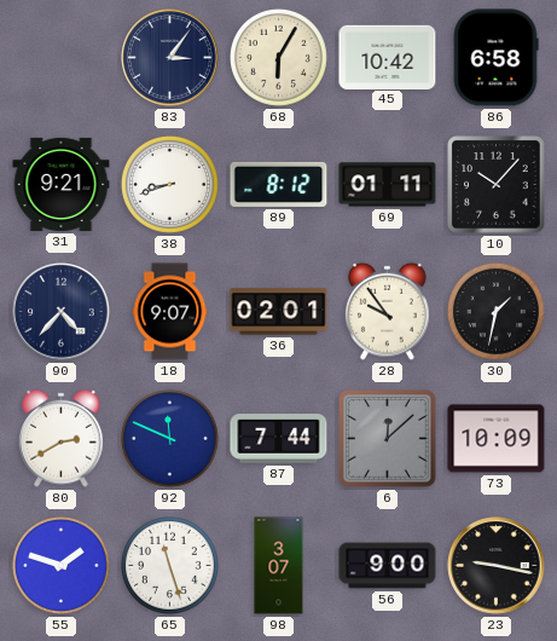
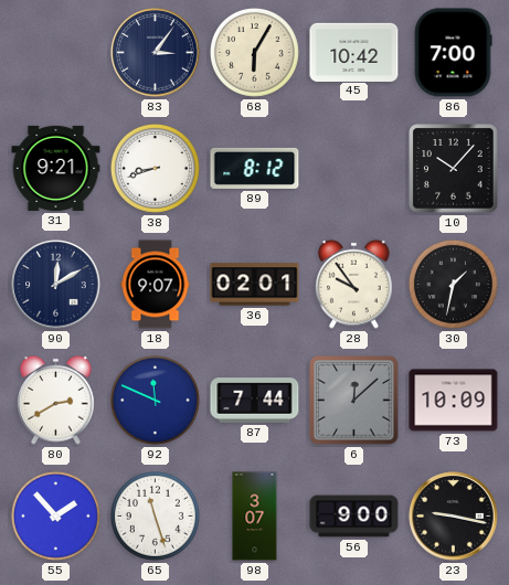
86: 6:58 -> 7:00 (453, 53)
69: 01:11 -> none (388, 185)
90: 4:37 -> 12:10 (56, 285)
55: 1:48 -> 1:53 (55, 515)
